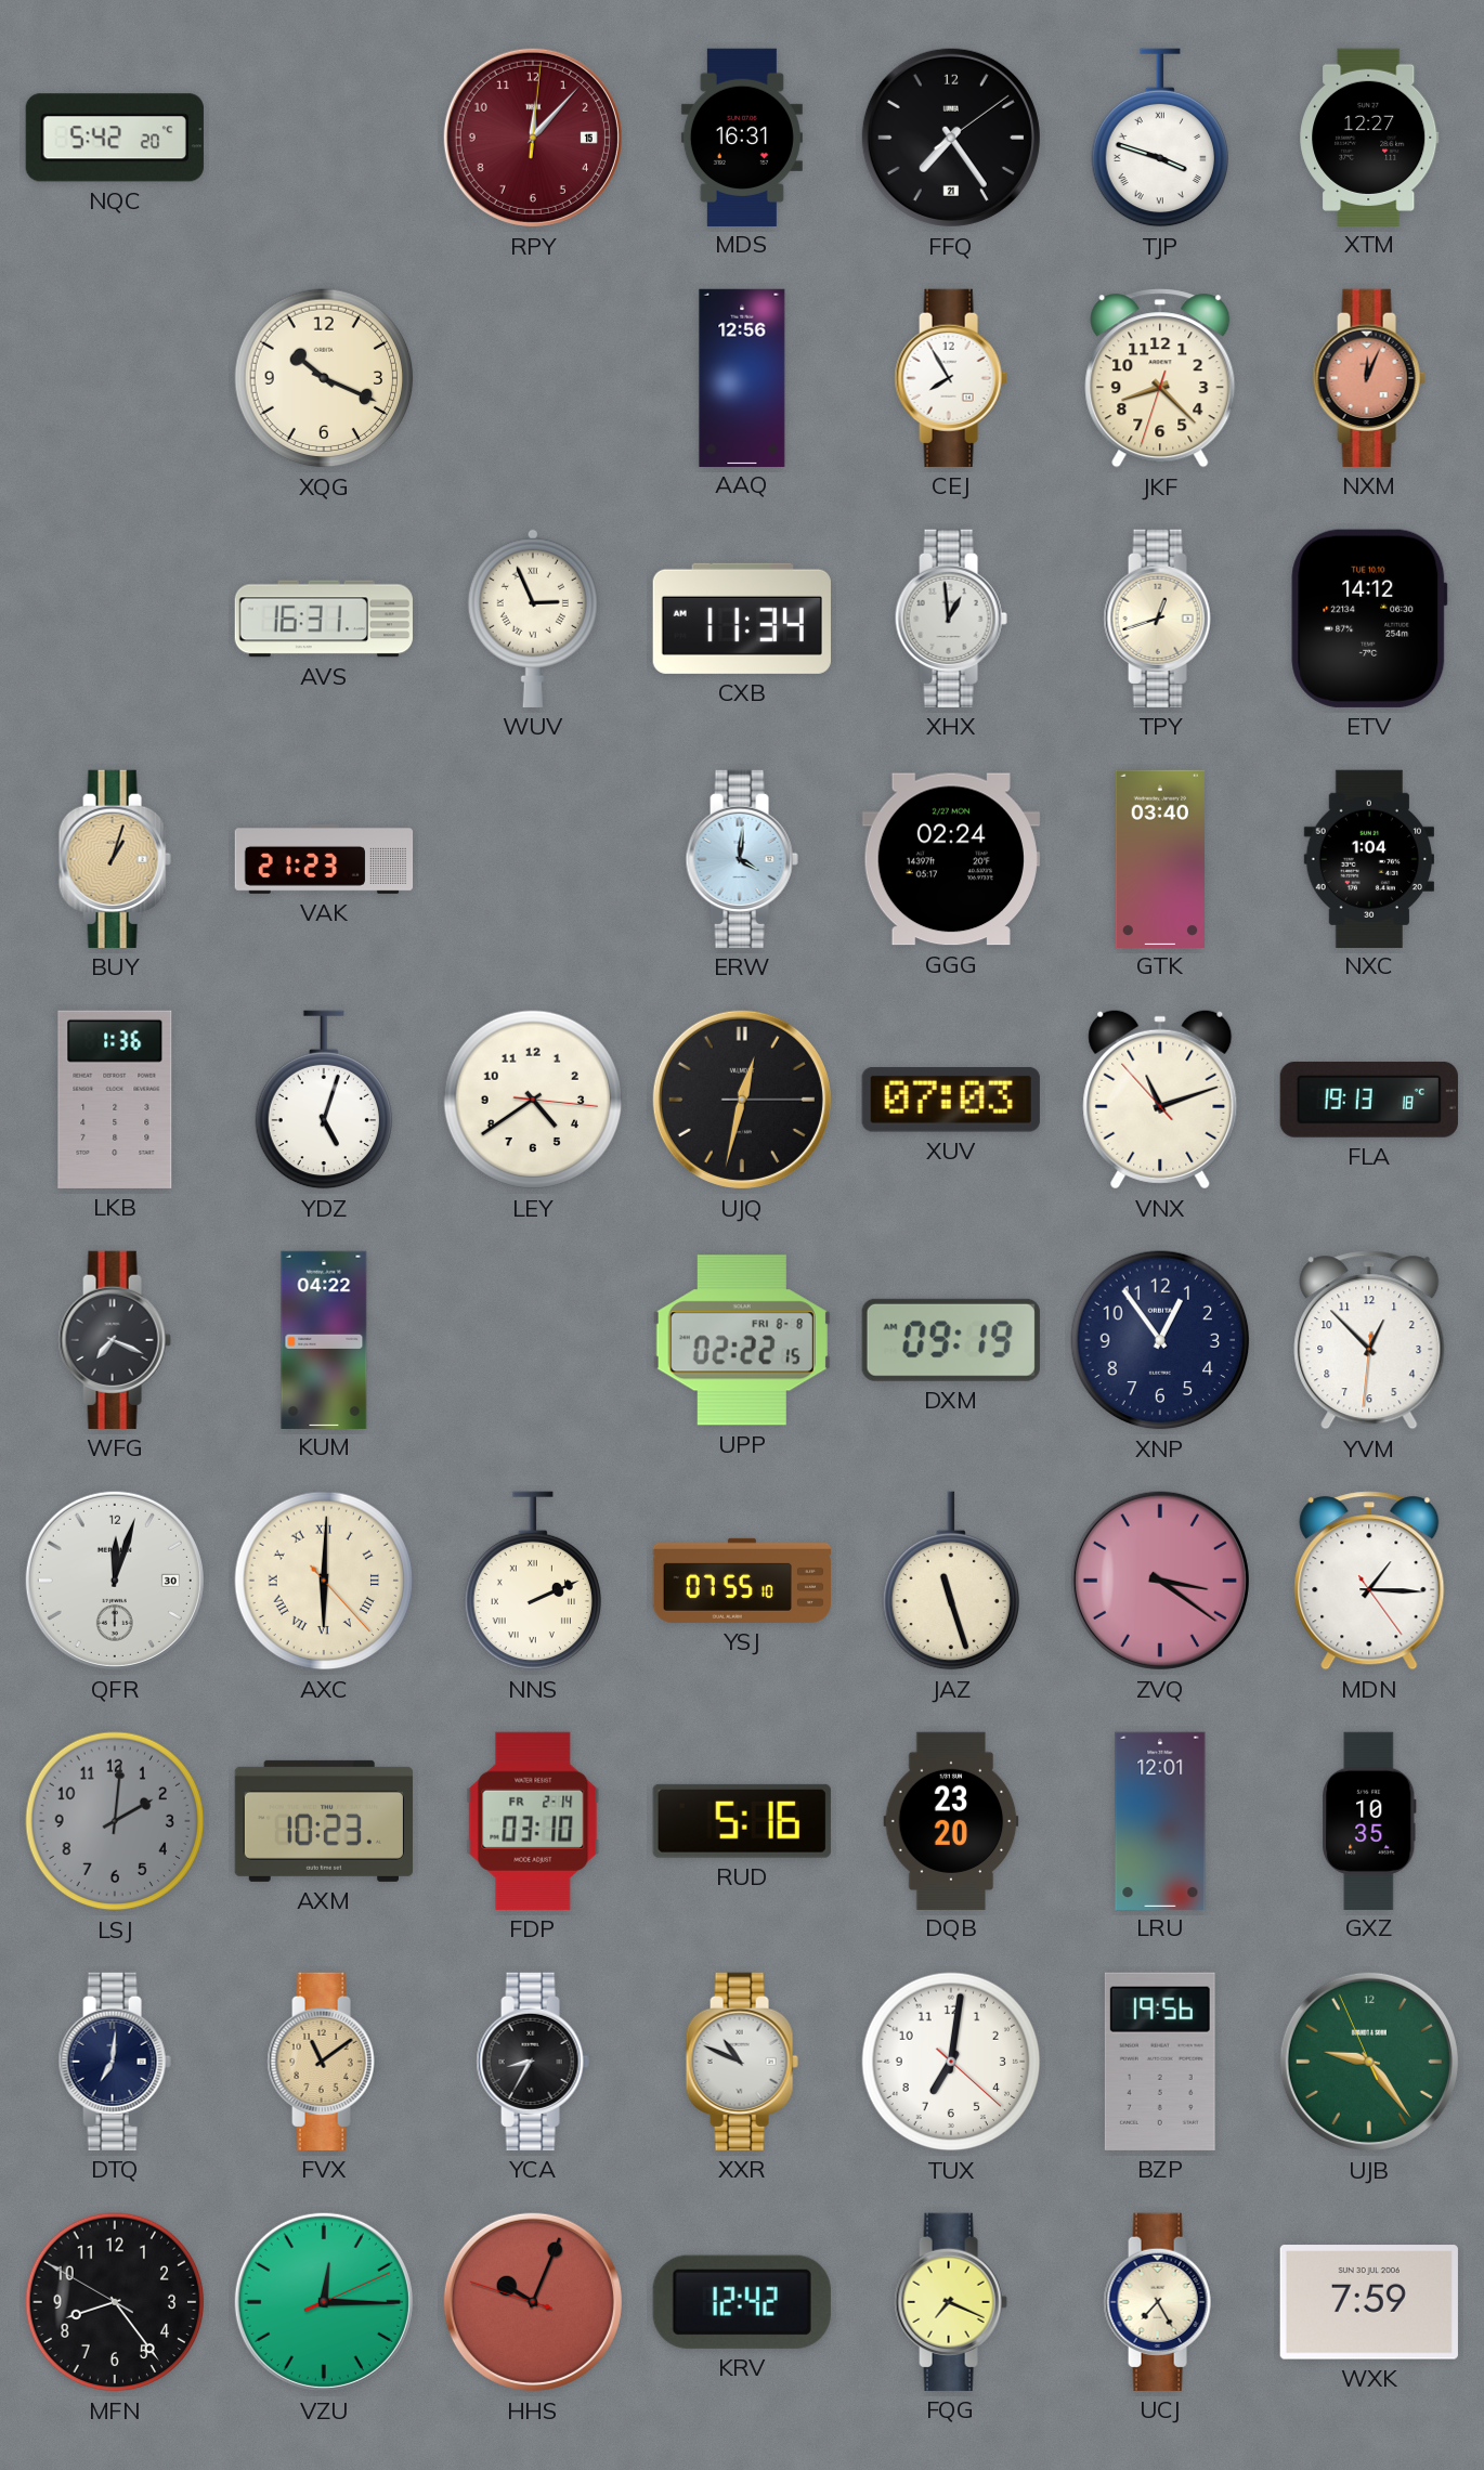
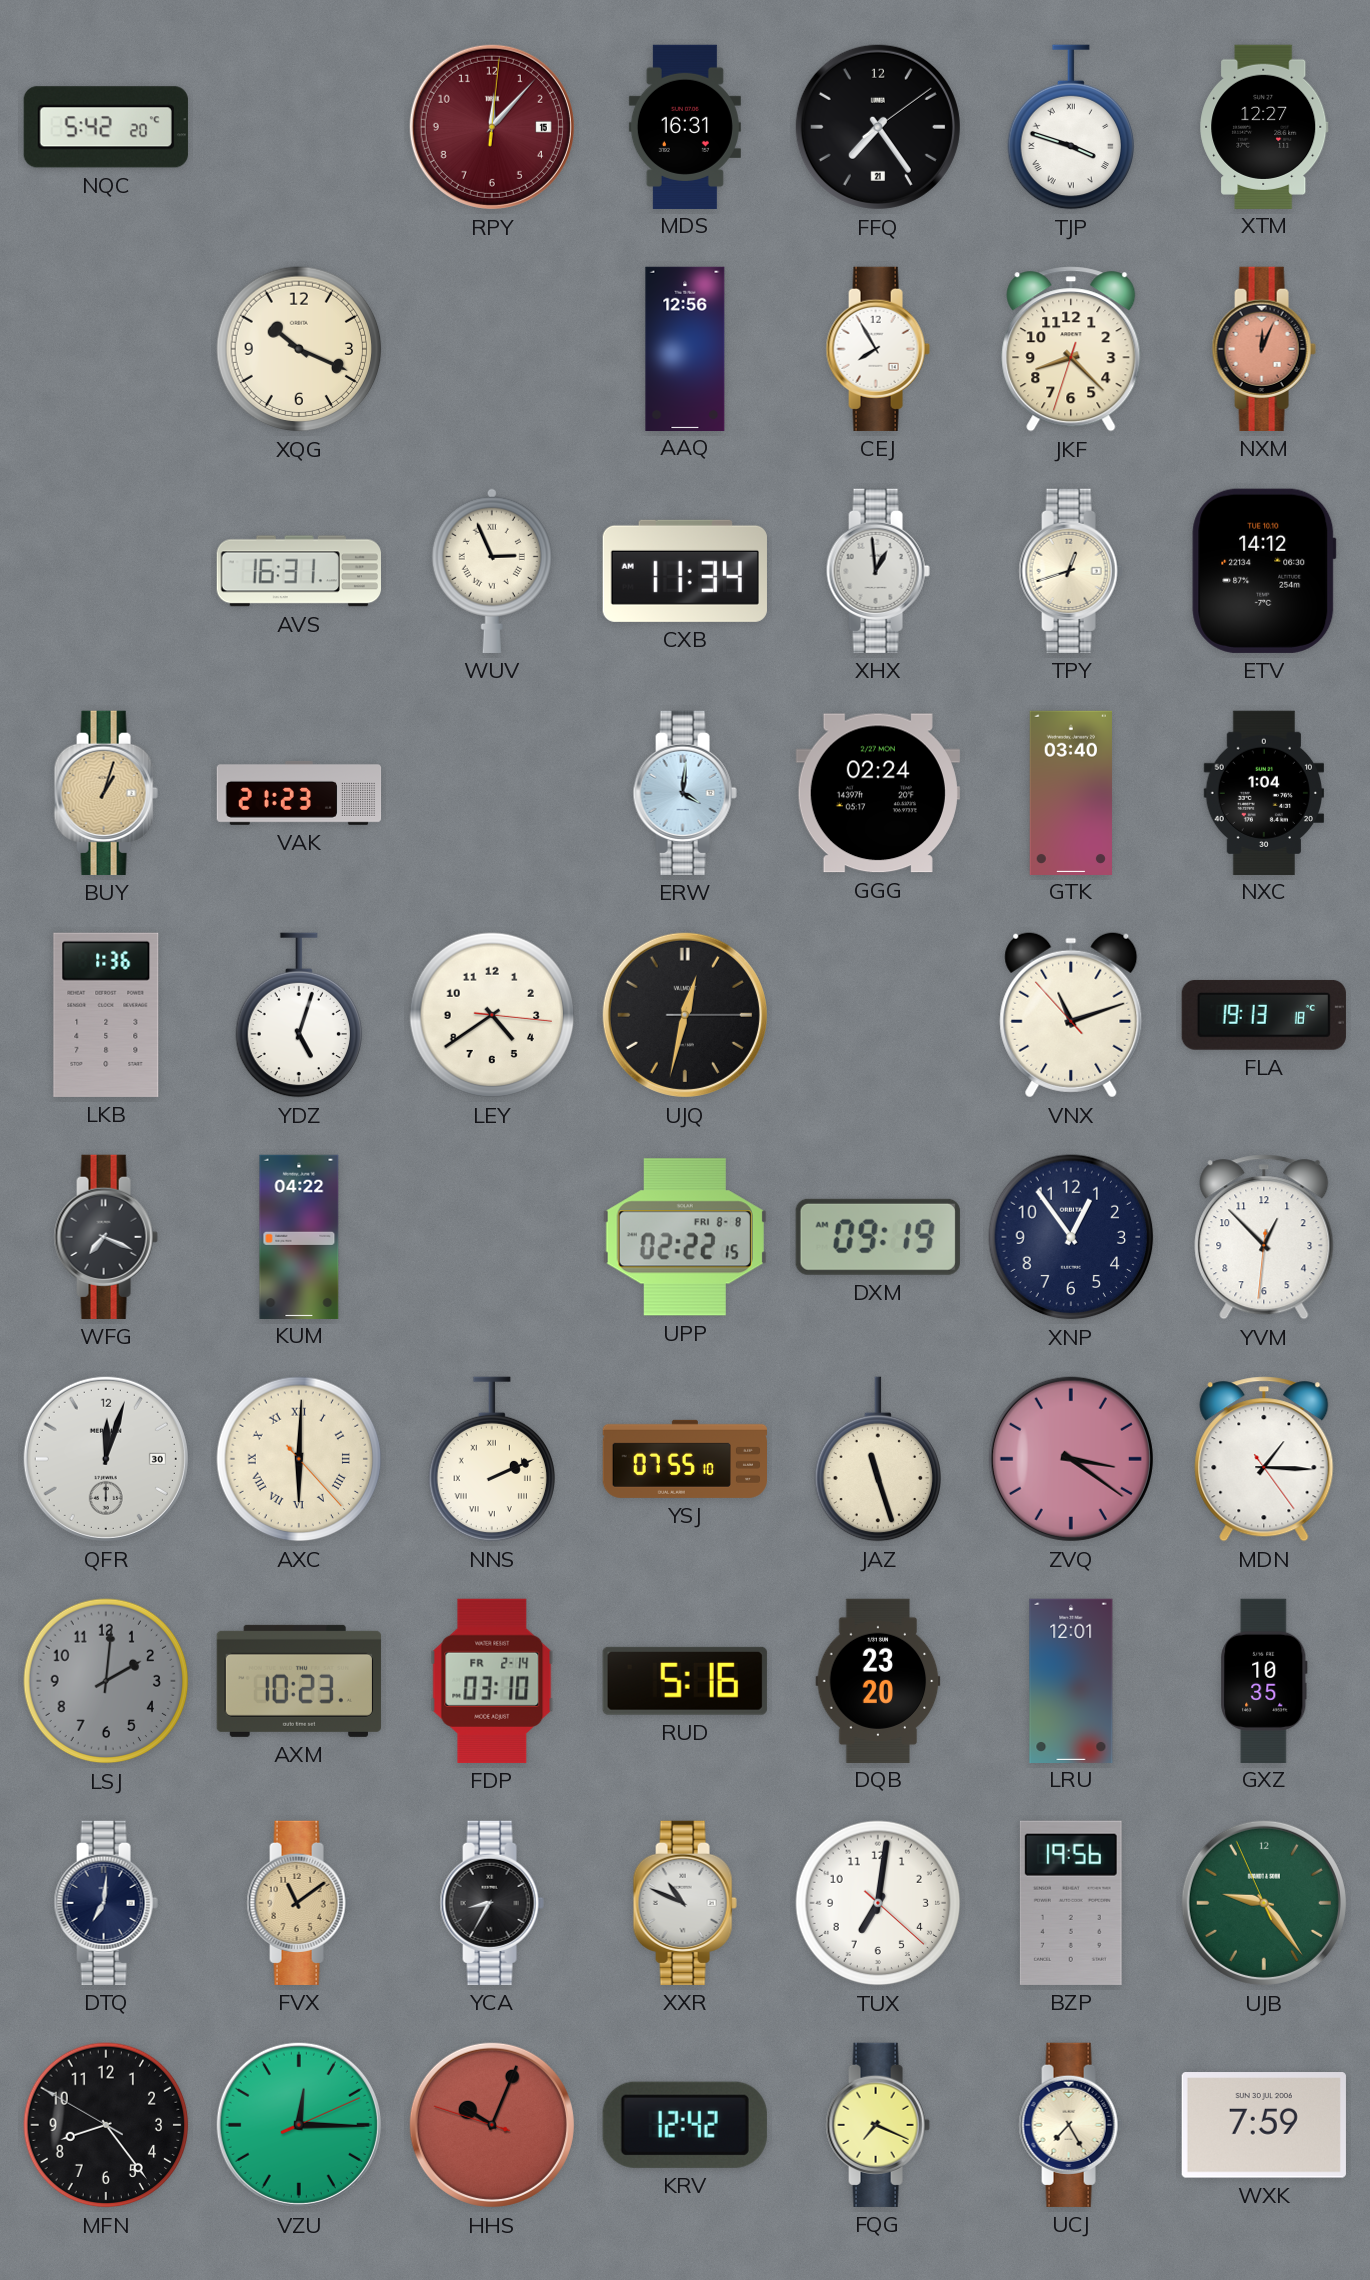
XUV: 07:03 -> none (951, 1101)
